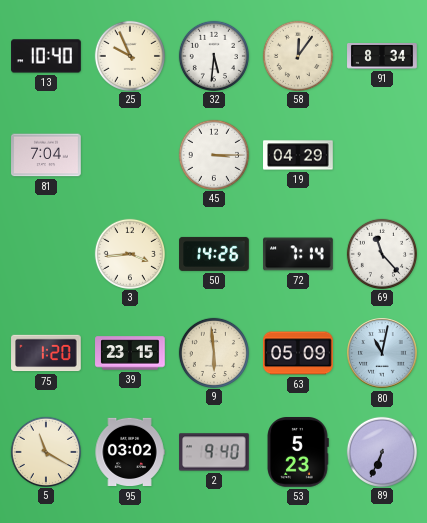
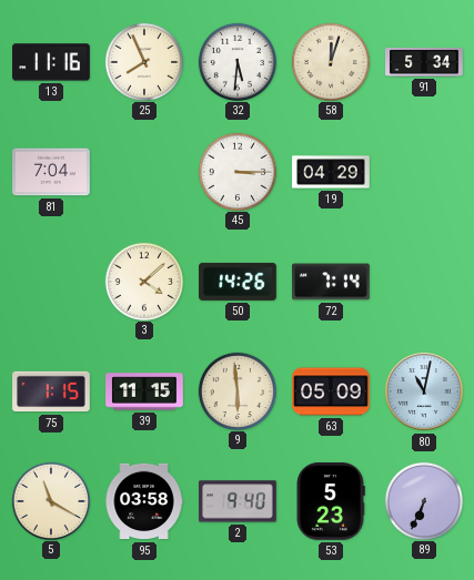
13: 10:40 -> 11:16 (51, 62)
25: 9:56 -> 7:56 (143, 61)
58: 12:06 -> 12:03 (330, 61)
91: 8:34 -> 5:34 (424, 63)
3: 3:44 -> 4:08 (143, 281)
69: 11:23 -> none (381, 253)
75: 1:20 -> 1:15 (51, 391)
39: 23:15 -> 11:15 (144, 391)
95: 03:02 -> 03:58 (144, 501)
